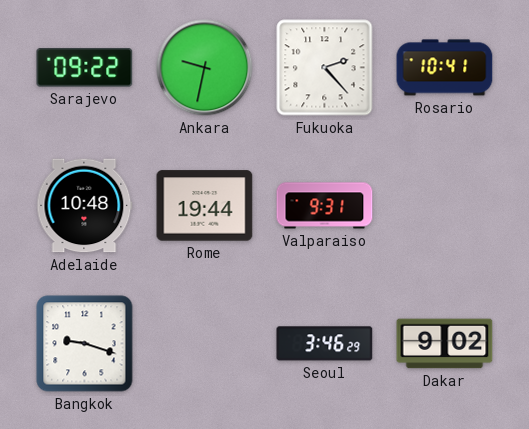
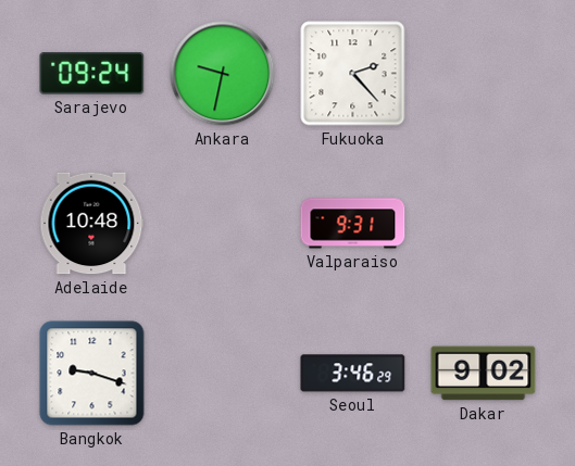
Sarajevo: 09:22 -> 09:24 (92, 74)
Rosario: 10:41 -> none (445, 68)
Rome: 19:44 -> none (205, 206)
